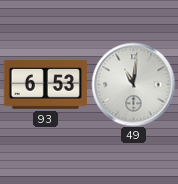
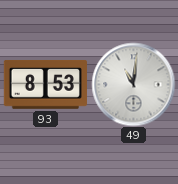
93: 6:53 -> 8:53 (45, 85)
